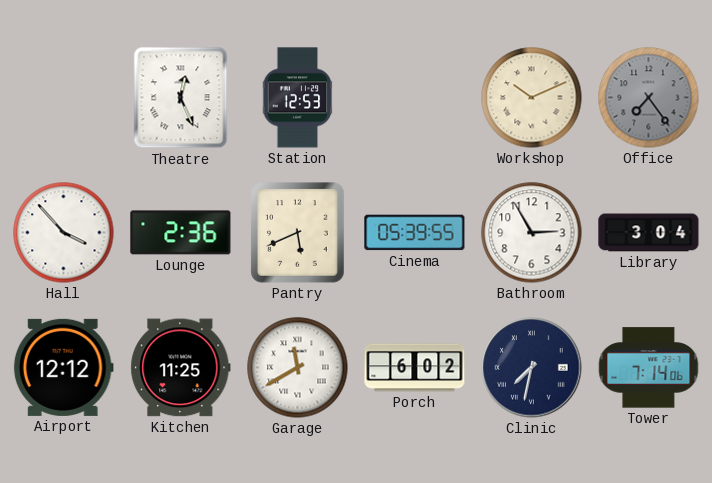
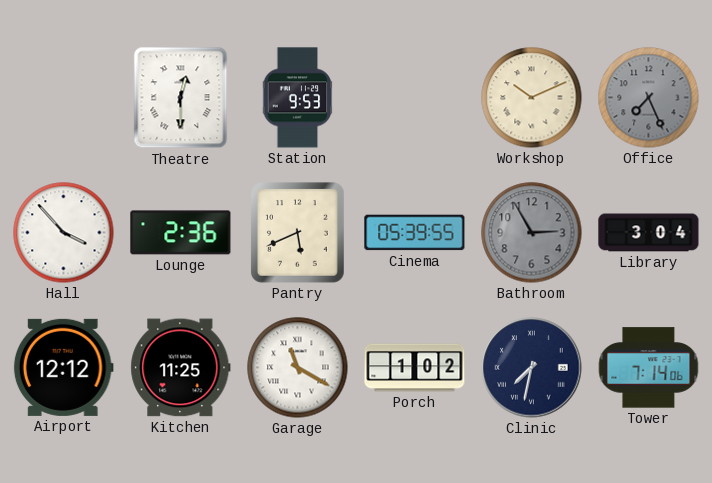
Theatre: 12:26 -> 12:30 (181, 98)
Station: 12:53 -> 9:53 (298, 98)
Office: 7:24 -> 7:26 (649, 98)
Bathroom dial: white -> grey (532, 233)
Garage: 11:40 -> 11:20 (298, 368)
Porch: 6:02 -> 1:02 (415, 368)
